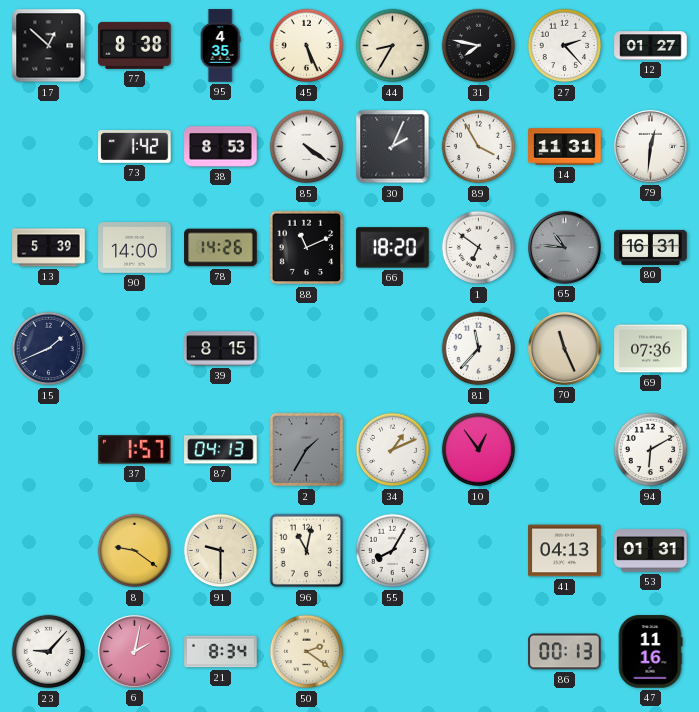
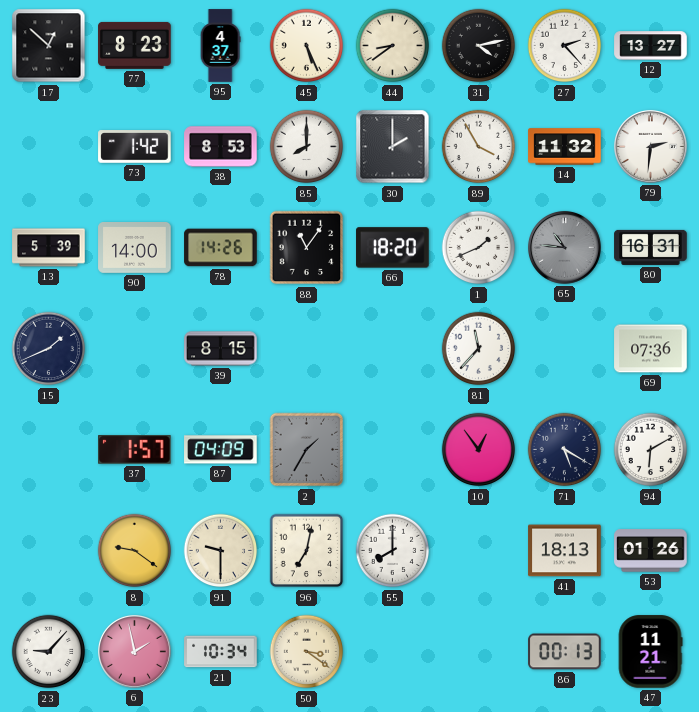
77: 8:38 -> 8:23 (135, 45)
95: 4:35 -> 4:37 (220, 46)
44: 8:35 -> 8:39 (393, 46)
31: 7:47 -> 4:13 (479, 46)
12: 01:27 -> 13:27 (651, 46)
85: 4:21 -> 8:00 (307, 147)
30: 2:04 -> 2:00 (393, 147)
14: 11:31 -> 11:32 (565, 147)
79: 12:31 -> 2:31 (650, 146)
88: 11:11 -> 11:06 (307, 248)
1: 6:51 -> 1:41 (479, 248)
70: 11:26 -> none (564, 348)
87: 04:13 -> 04:09 (221, 450)
34: 1:11 -> none (393, 450)
71: none -> 5:20 (565, 450)
96: 11:02 -> 7:02 (307, 551)
55: 8:05 -> 8:00 (393, 551)
41: 04:13 -> 18:13 (565, 551)
53: 01:31 -> 01:26 (651, 551)
6: 2:02 -> 1:58 (134, 651)
21: 8:34 -> 10:34 (221, 652)
50: 2:21 -> 3:21 (307, 652)
47: 11:16 -> 11:21 (650, 652)
